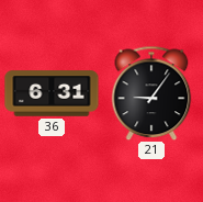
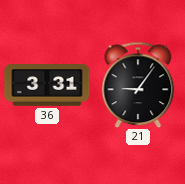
36: 6:31 -> 3:31 (47, 85)
